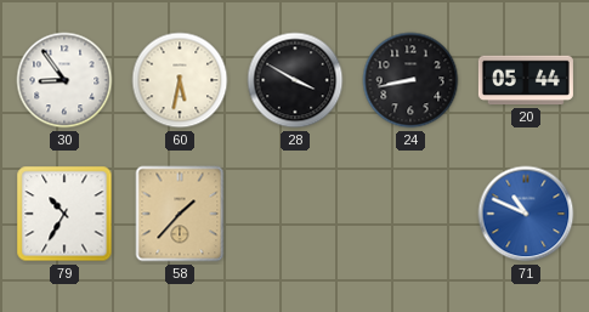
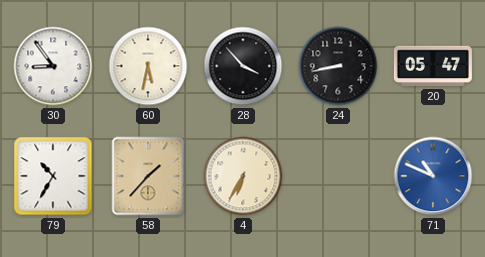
28: 3:50 -> 3:53 (243, 66)
20: 05:44 -> 05:47 (433, 66)
4: none -> 6:35 (243, 176)
